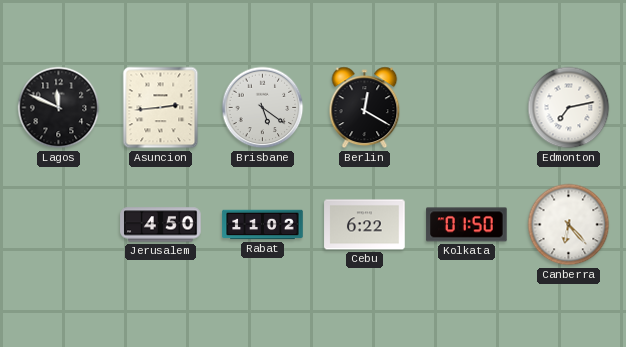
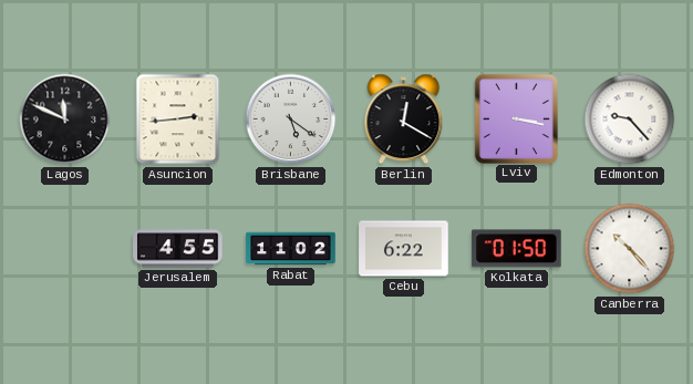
Lviv: none -> 3:17 (516, 118)
Edmonton: 7:13 -> 9:23 (630, 120)
Jerusalem: 4:50 -> 4:55 (178, 249)
Canberra: 6:23 -> 10:23 (630, 249)
